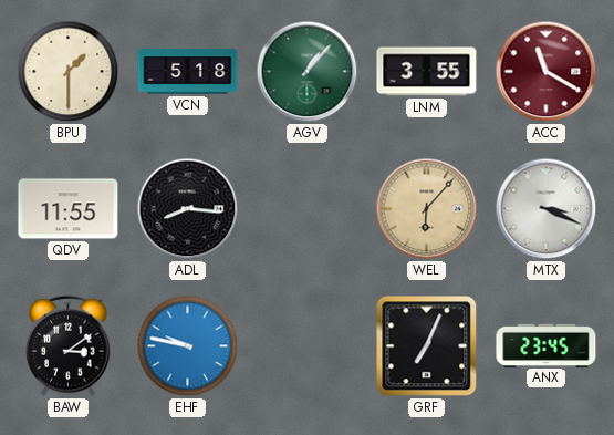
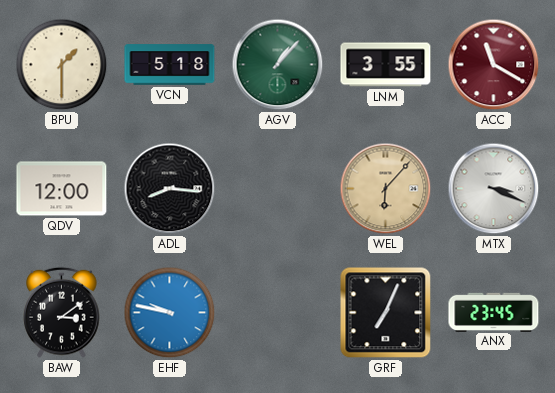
QDV: 11:55 -> 12:00 (62, 189)
